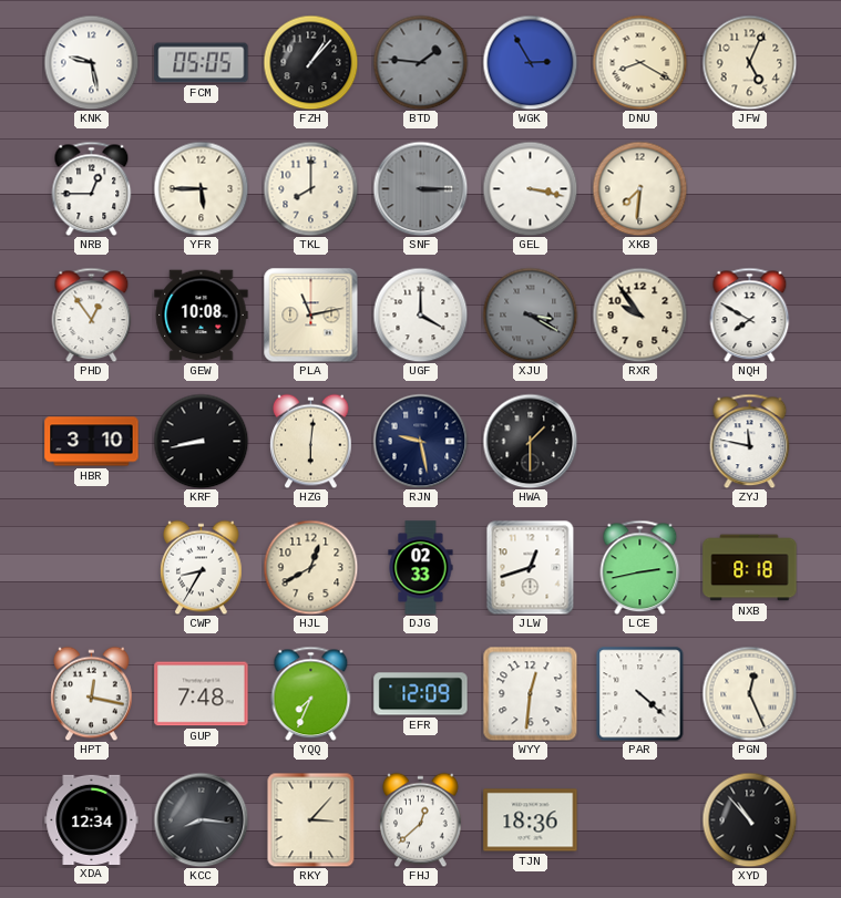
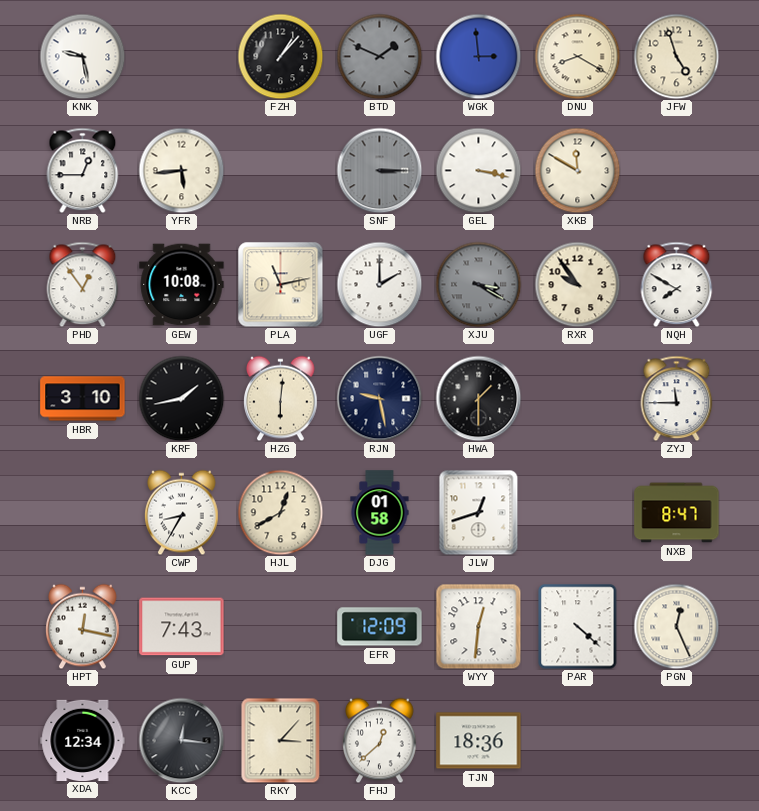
FCM: 05:05 -> none (202, 63)
BTD: 1:46 -> 1:49 (379, 56)
WGK: 2:55 -> 2:59 (478, 56)
JFW: 5:04 -> 4:57 (676, 56)
YFR: 5:45 -> 5:44 (181, 170)
TKL: 8:00 -> none (310, 188)
XKB: 7:31 -> 11:50 (577, 170)
UGF: 4:00 -> 2:00 (379, 284)
KRF: 8:43 -> 1:43 (181, 398)
ZYJ: 11:47 -> 11:45 (677, 398)
DJG: 02:33 -> 01:58 (380, 513)
LCE: 2:43 -> none (640, 567)
NXB: 8:18 -> 8:47 (677, 513)
GUP: 7:48 -> 7:43 (182, 627)
YQQ: 7:34 -> none (311, 693)
KCC: 8:16 -> 12:16 (181, 740)
XYD: 10:53 -> none (749, 819)
